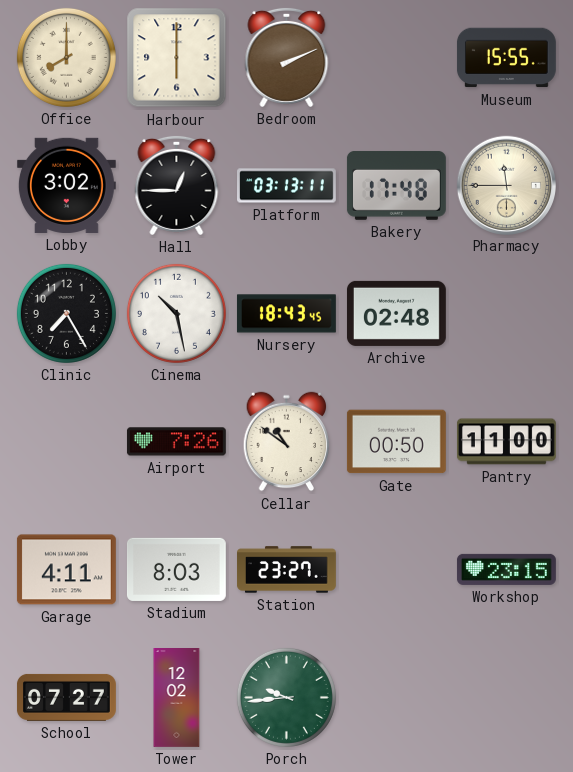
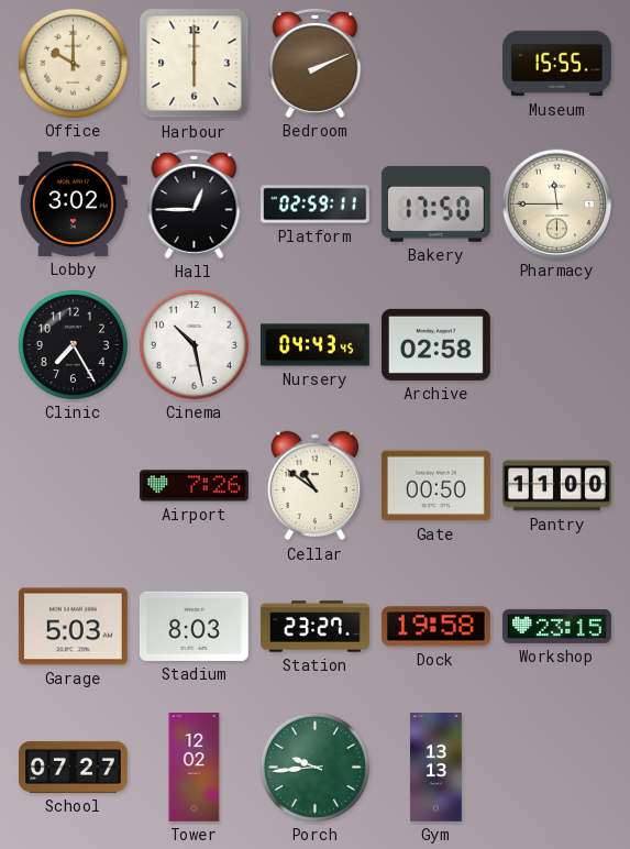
Office: 8:00 -> 10:00 (73, 63)
Platform: 03:13 -> 02:59 (316, 205)
Bakery: 17:48 -> 17:50 (435, 205)
Nursery: 18:43 -> 04:43 (314, 345)
Archive: 02:48 -> 02:58 (435, 344)
Garage: 4:11 -> 5:03 (73, 627)
Dock: none -> 19:58 (435, 627)
Gym: none -> 13:13 (436, 768)
